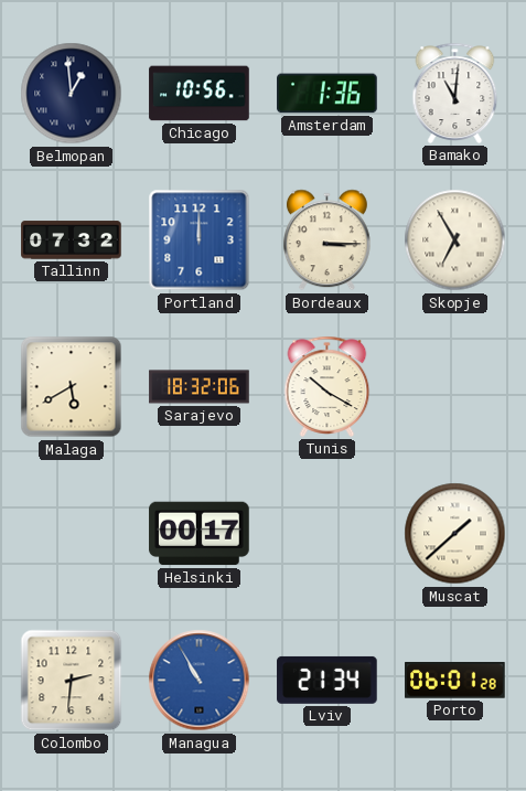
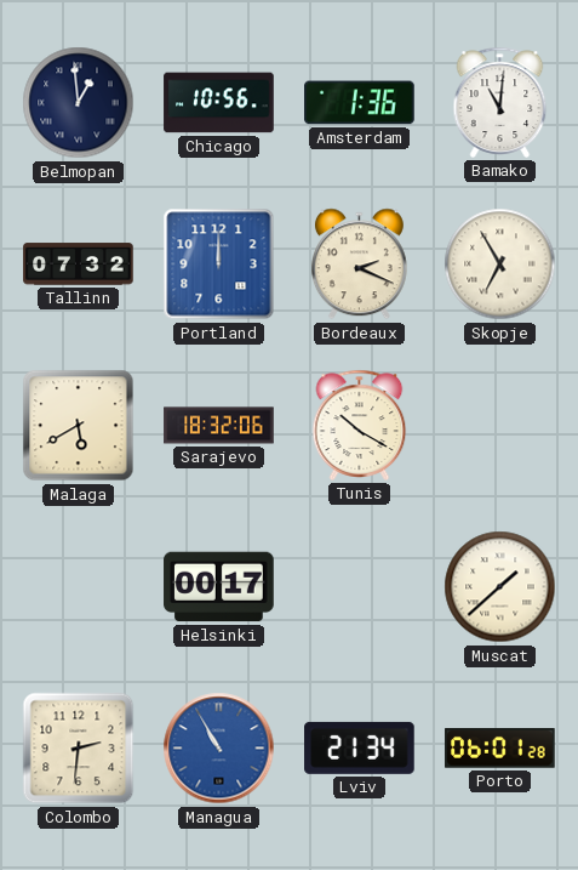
Bordeaux: 3:15 -> 2:19 (359, 265)
